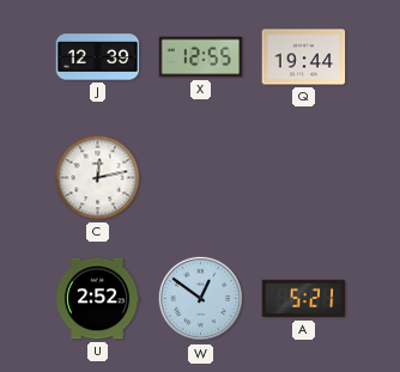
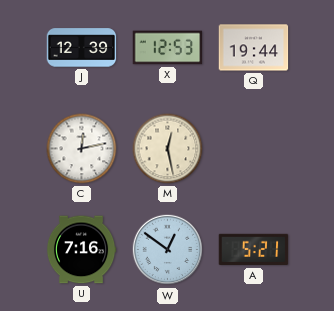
X: 12:55 -> 12:53 (168, 48)
M: none -> 12:28 (168, 149)
U: 2:52 -> 7:16 (81, 250)
